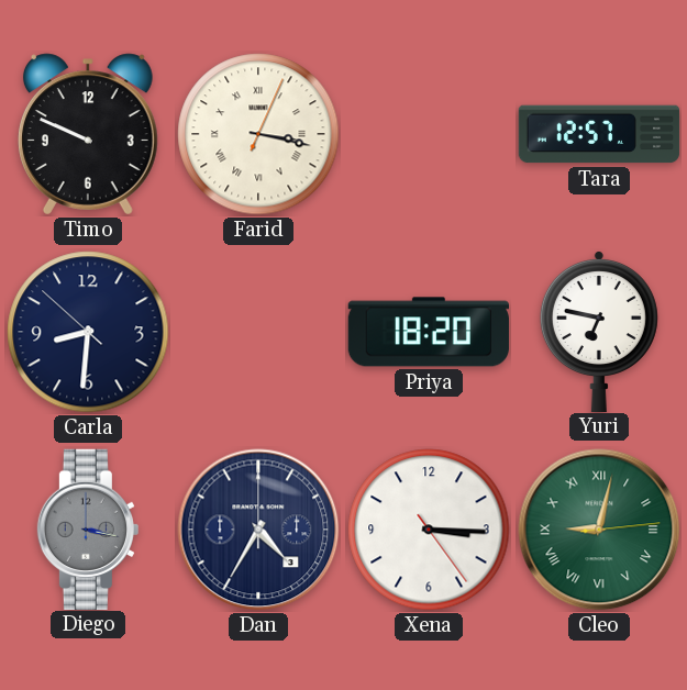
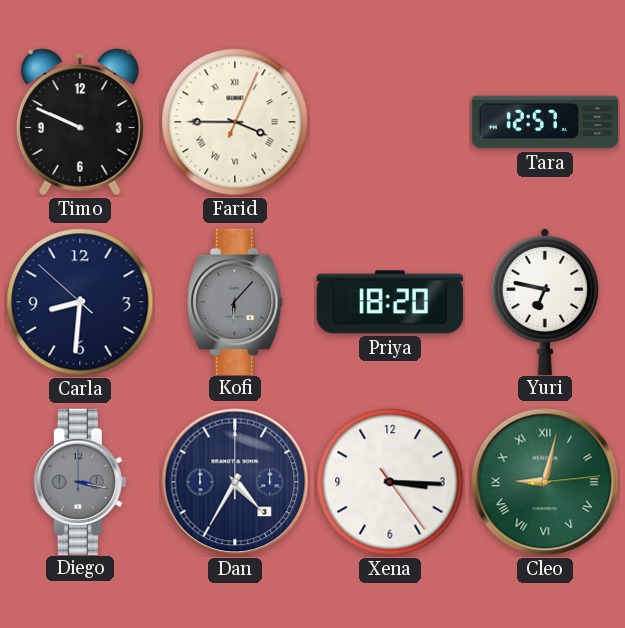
Farid: 3:17 -> 3:45 (235, 122)
Kofi: none -> 6:07 (235, 301)
